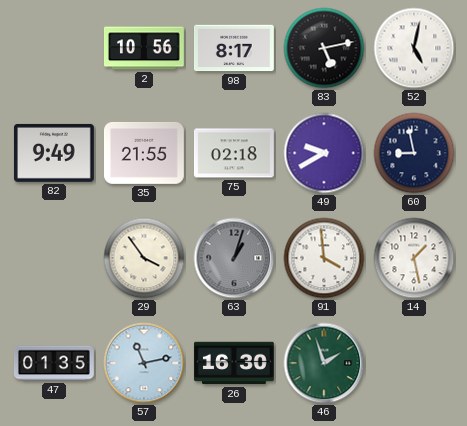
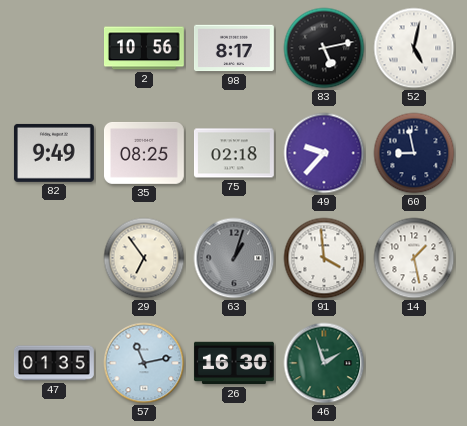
35: 21:55 -> 08:25 (144, 153)
49: 9:40 -> 9:37 (324, 153)
29: 3:54 -> 6:54 (144, 258)
